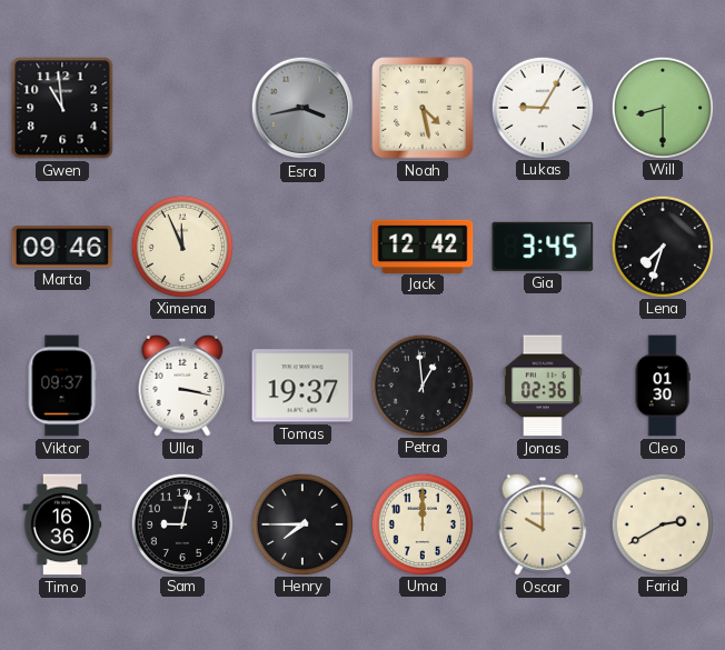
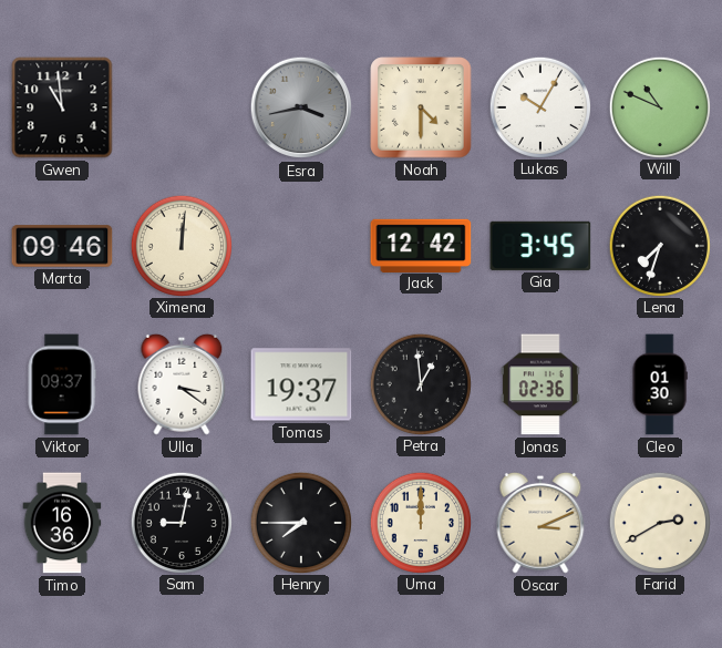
Noah: 4:28 -> 4:30 (421, 107)
Lukas: 9:05 -> 10:05 (539, 106)
Will: 8:30 -> 10:49 (659, 106)
Ximena: 11:56 -> 12:01 (180, 245)
Ulla: 3:17 -> 3:21 (182, 384)
Oscar: 10:00 -> 3:11 (540, 523)
